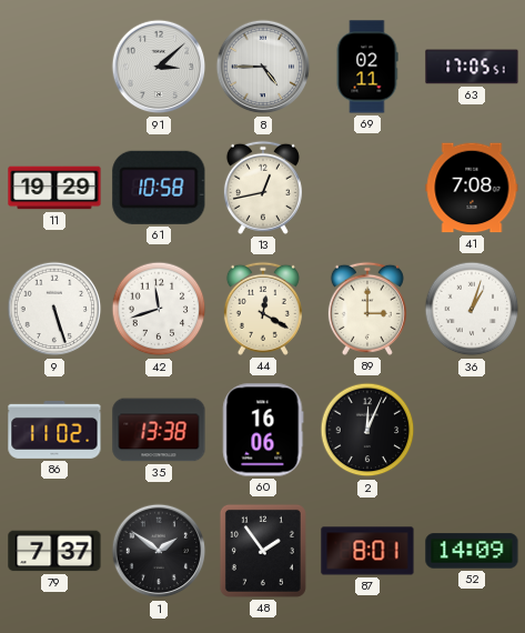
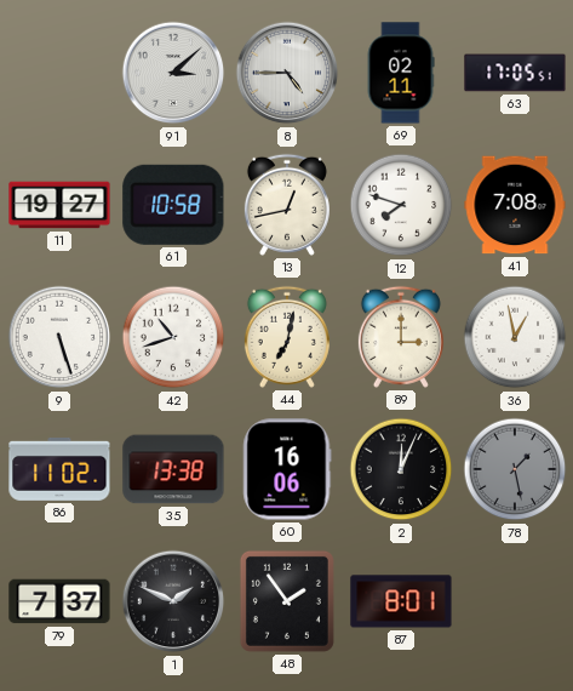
11: 19:29 -> 19:27 (59, 205)
12: none -> 7:48 (401, 205)
42: 11:42 -> 10:42 (173, 337)
44: 12:20 -> 7:02 (287, 337)
36: 1:03 -> 12:58 (515, 337)
78: none -> 1:28 (515, 469)
1: 1:51 -> 1:49 (173, 601)
52: 14:09 -> none (472, 551)
